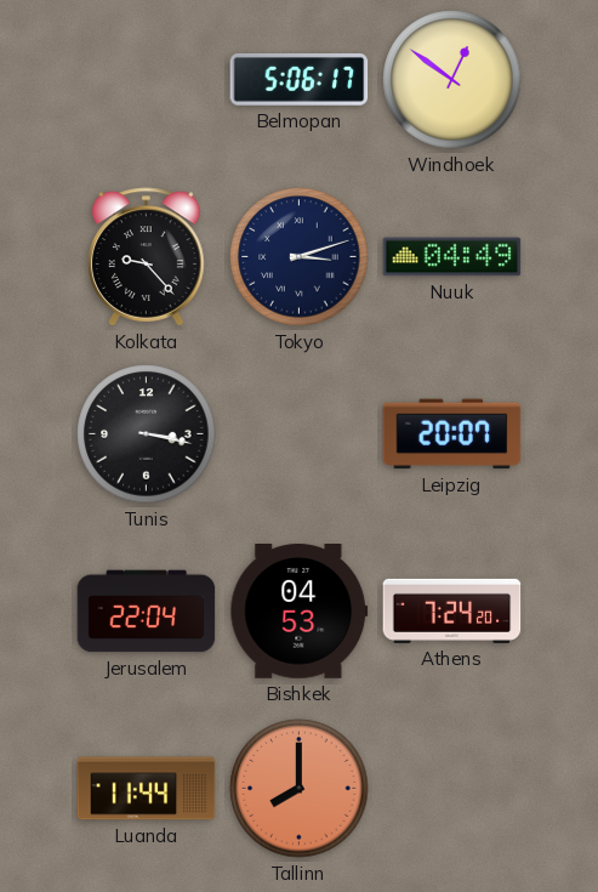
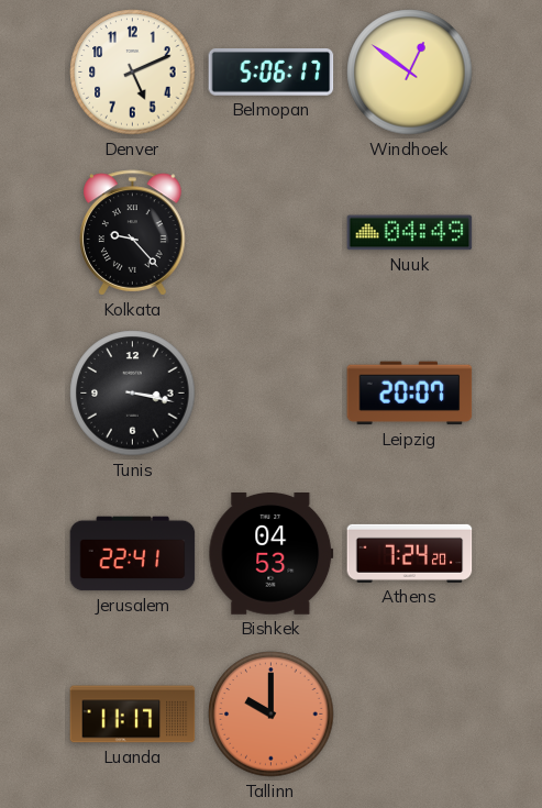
Denver: none -> 5:11 (133, 73)
Tokyo: 3:12 -> none (300, 257)
Jerusalem: 22:04 -> 22:41 (133, 554)
Luanda: 11:44 -> 11:17 (133, 715)
Tallinn: 8:00 -> 10:00 (272, 715)
